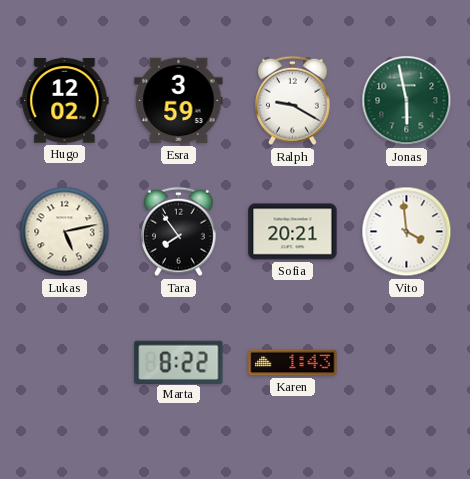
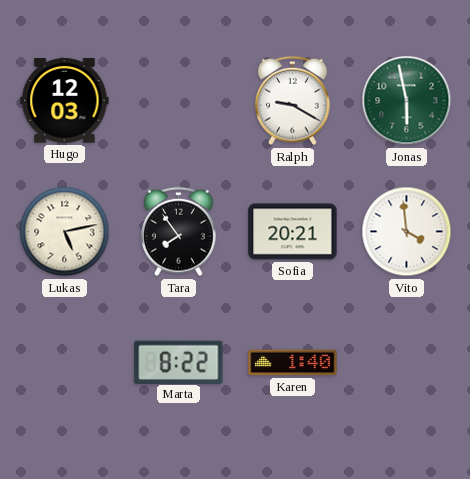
Hugo: 12:02 -> 12:03 (65, 101)
Esra: 3:59 -> none (179, 101)
Karen: 1:43 -> 1:40 (293, 363)
